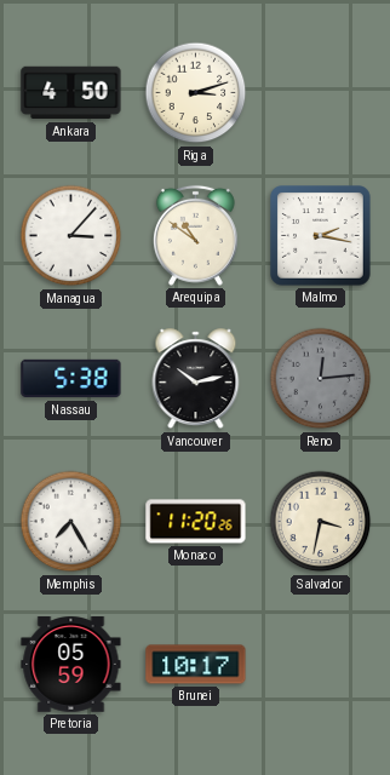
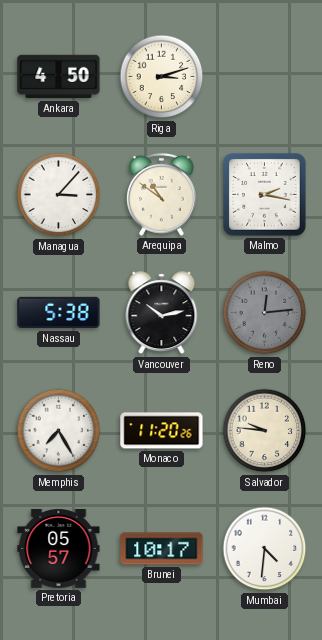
Salvador: 3:32 -> 9:46 (265, 431)
Pretoria: 05:59 -> 05:57 (59, 549)
Mumbai: none -> 4:31 (265, 549)
